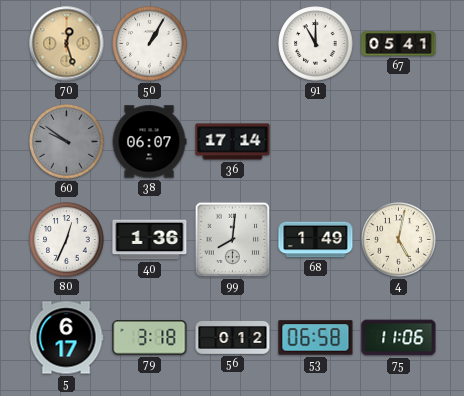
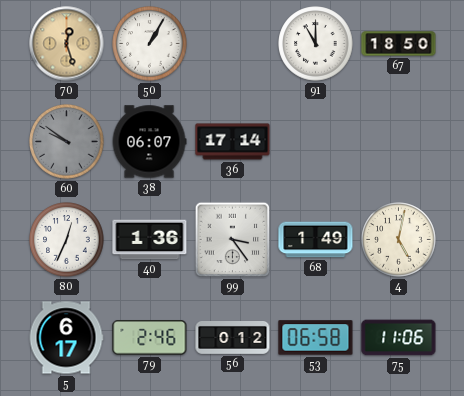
67: 05:41 -> 18:50 (399, 44)
99: 8:01 -> 3:24 (233, 240)
79: 3:18 -> 2:46 (150, 338)
